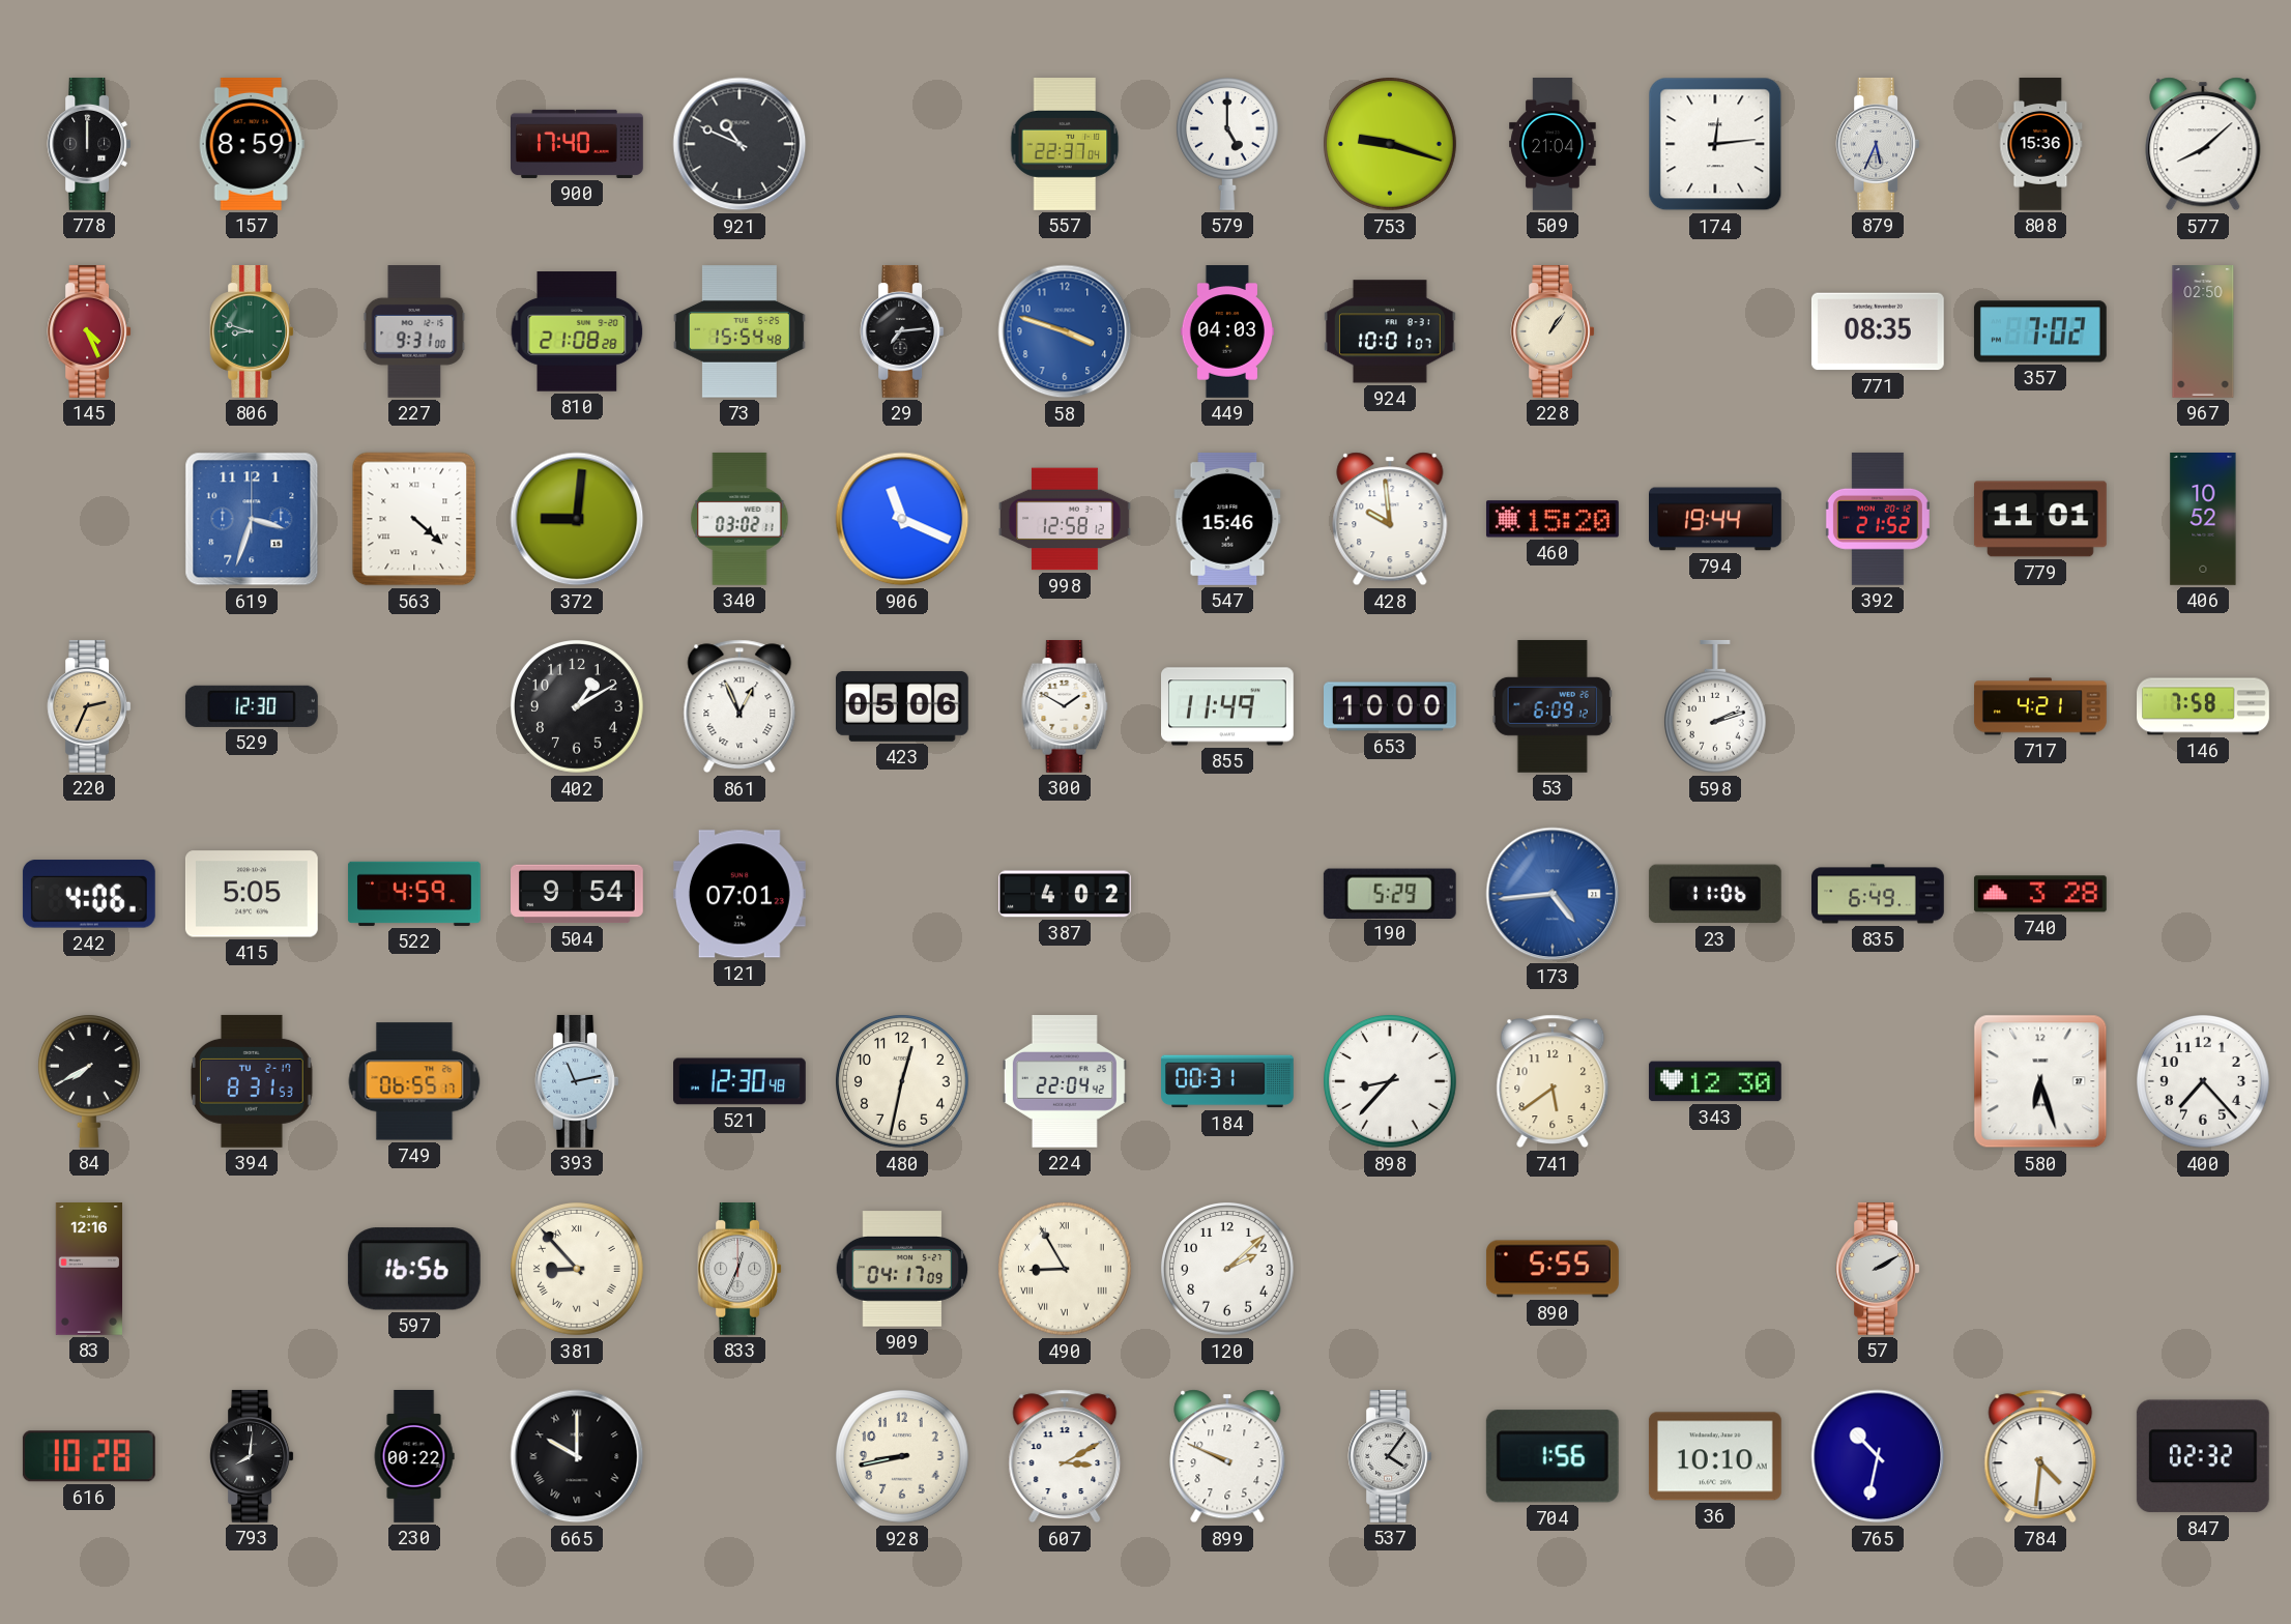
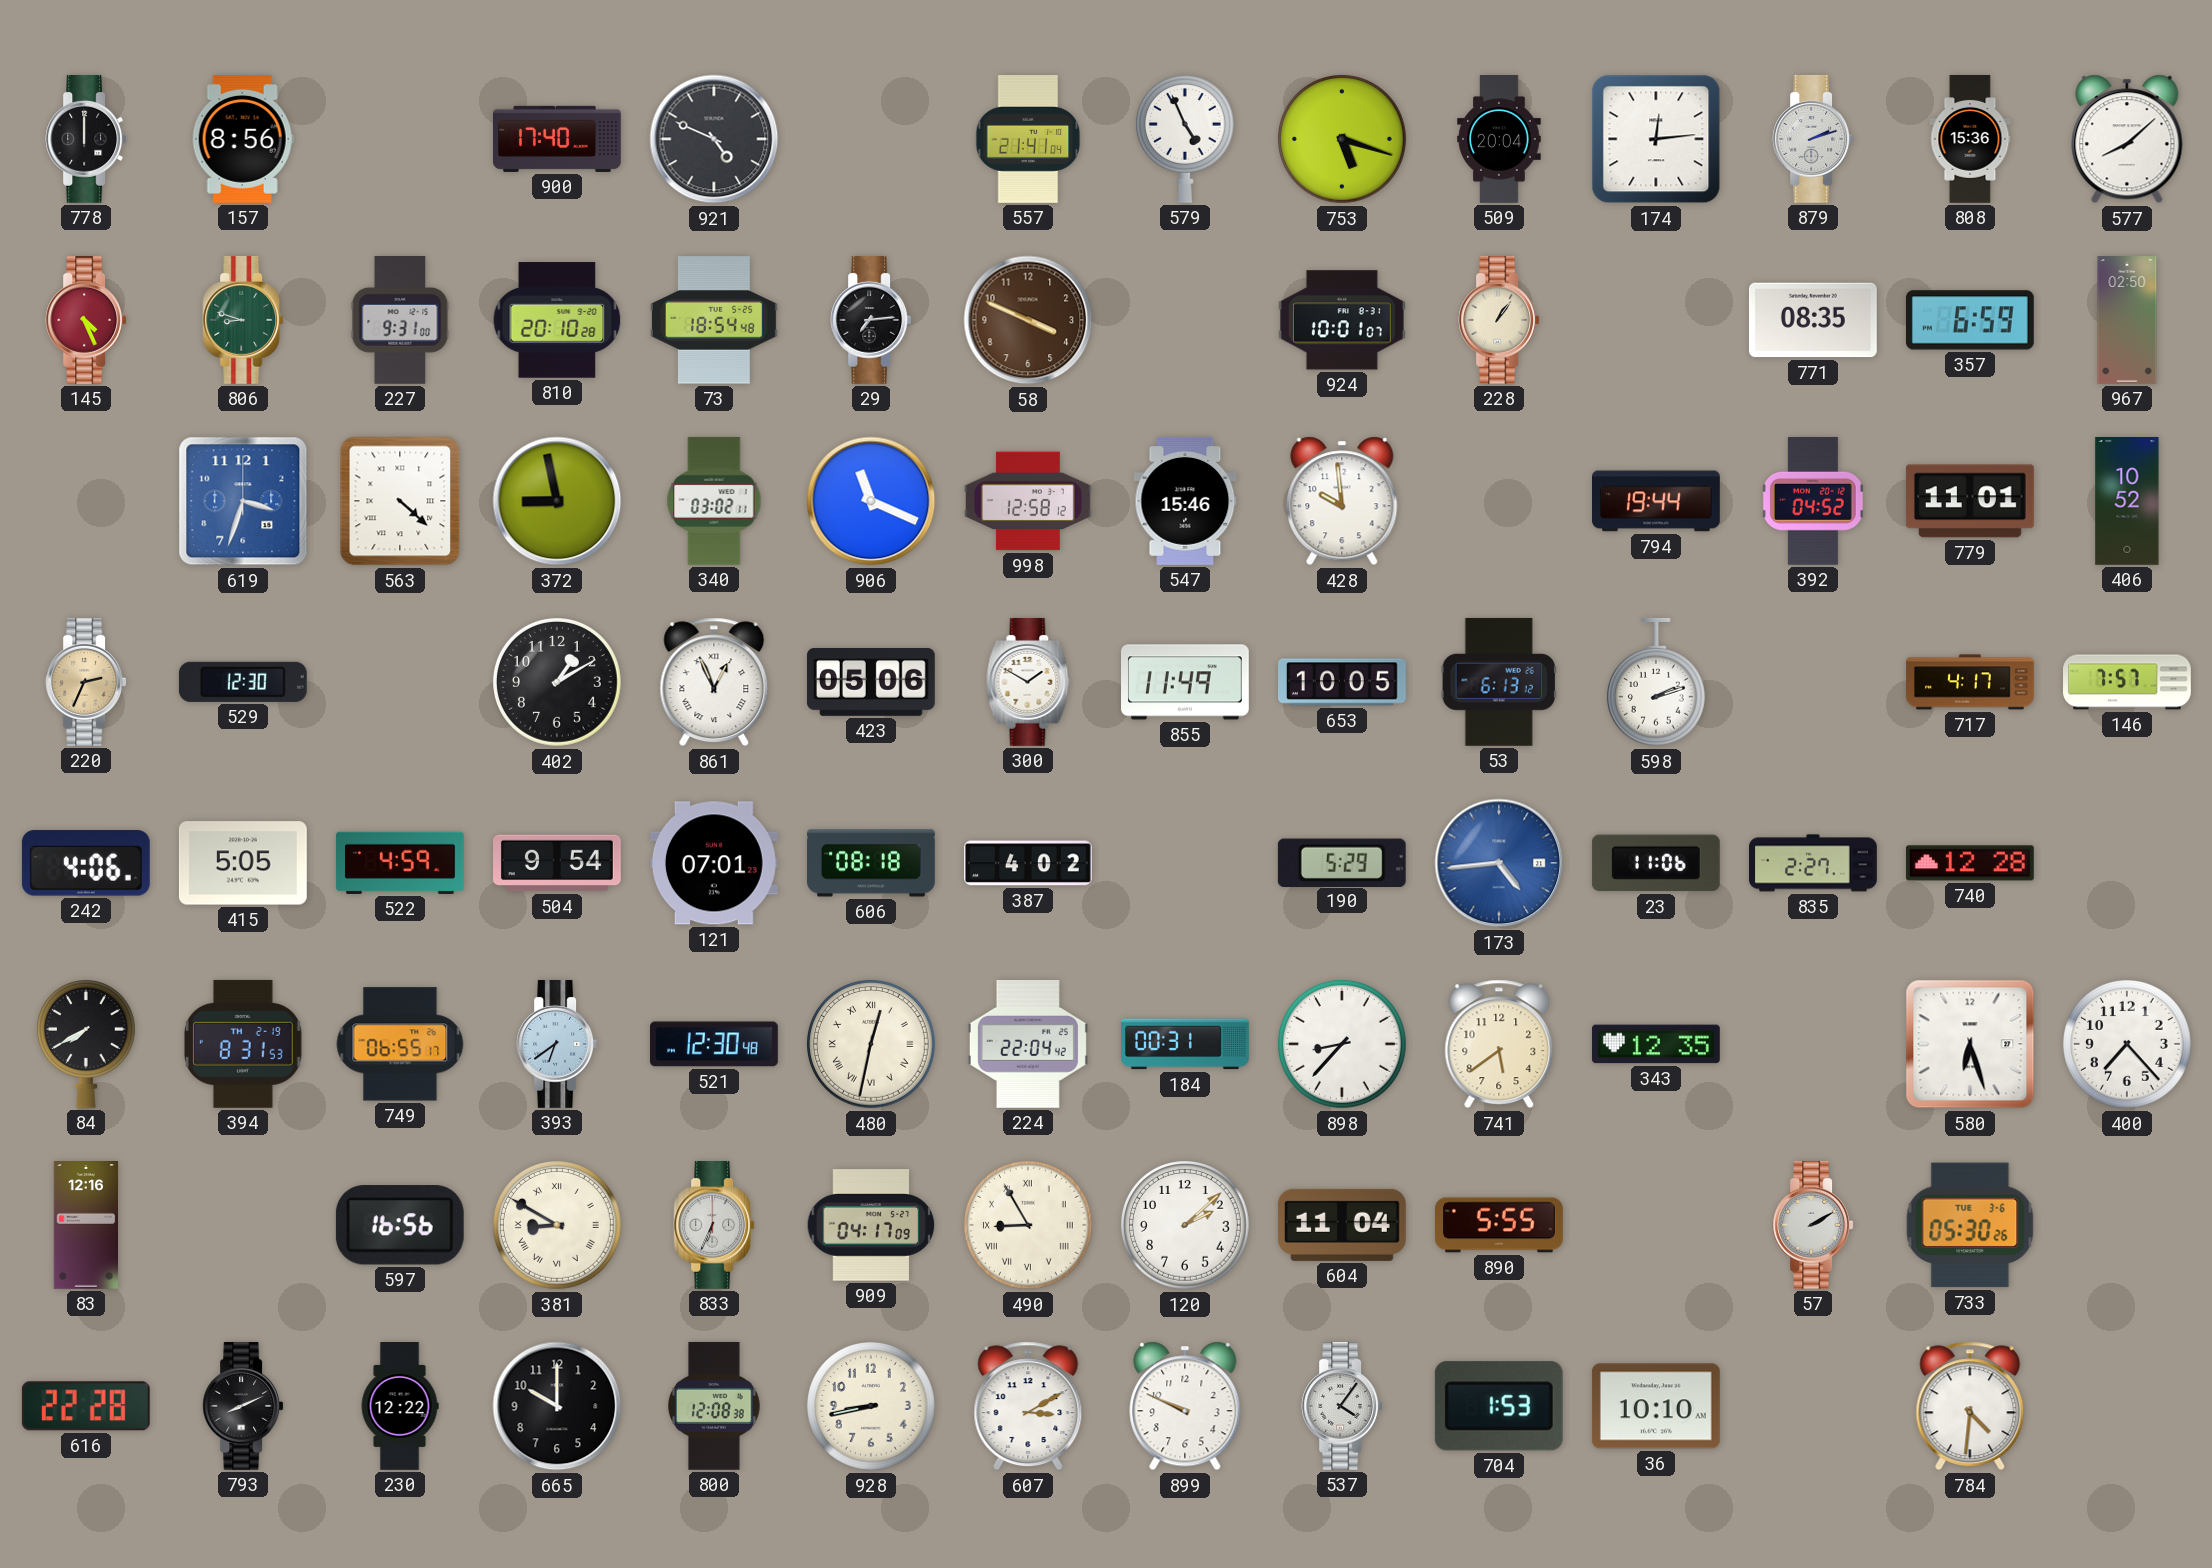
157: 8:59 -> 8:56 (243, 139)
921: 10:49 -> 4:49 (714, 139)
557: 22:37 -> 21:41 (1028, 140)
579: 5:00 -> 4:56 (1185, 139)
753: 9:18 -> 5:18 (1343, 140)
509: 21:04 -> 20:04 (1499, 140)
879: 5:34 -> 2:12 (1813, 139)
810: 21:08 -> 20:10 (557, 320)
73: 15:54 -> 18:54 (714, 320)
58: 3:48 -> 3:49 (1028, 320)
58 dial: blue -> brown (1028, 320)
449: 04:03 -> none (1226, 332)
357: 7:02 -> 6:59 (1970, 320)
372: 9:01 -> 8:58 (557, 501)
460: 15:20 -> none (1553, 519)
392: 21:52 -> 04:52 (1813, 501)
653: 10:00 -> 10:05 (1343, 682)
53: 6:09 -> 6:13 (1499, 682)
717: 4:21 -> 4:17 (1971, 682)
146: 7:58 -> 7:57 (2128, 682)
606: none -> 08:18 (872, 863)
835: 6:49 -> 2:27 (1814, 863)
740: 3:28 -> 12:28 (1970, 863)
394 date: TU 2-17 -> TH 2-19 (243, 1044)
393: 11:13 -> 6:39 (557, 1044)
480 numerals: Arabic -> Roman (872, 1045)
343: 12:30 -> 12:35 (1656, 1044)
381: 8:53 -> 8:50 (558, 1226)
833: 12:34 -> 6:34 (714, 1225)
604: none -> 11:04 (1342, 1225)
733: none -> 05:30 (1970, 1225)
616: 10:28 -> 22:28 (86, 1406)
793: 8:01 -> 8:11 (243, 1406)
230: 00:22 -> 12:22 (400, 1406)
665 numerals: Roman -> Arabic (557, 1406)
800: none -> 12:08 (715, 1406)
704: 1:56 -> 1:53 (1499, 1406)
765: 10:32 -> none (1878, 1456)
847: 02:32 -> none (2203, 1456)
